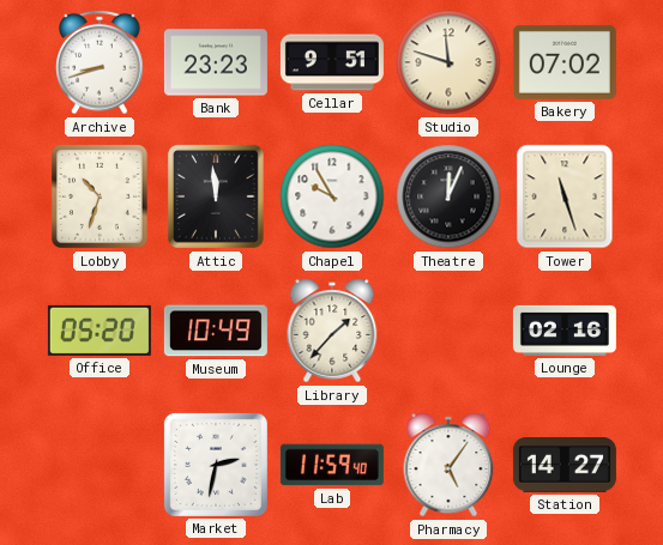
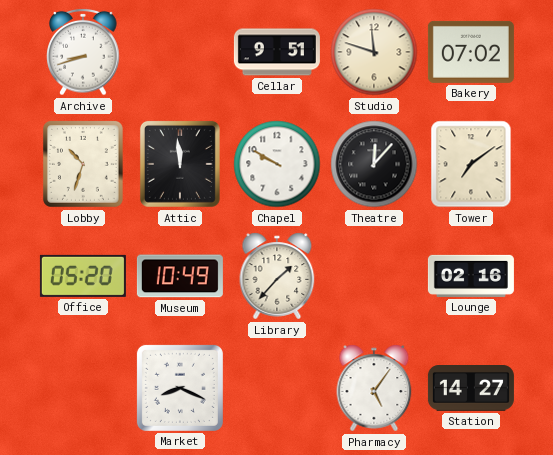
Bank: 23:23 -> none (216, 62)
Chapel: 9:55 -> 9:50 (277, 164)
Theatre: 12:04 -> 12:07 (374, 164)
Tower: 11:27 -> 7:09 (471, 164)
Market: 2:32 -> 8:19 (180, 388)
Lab: 11:59 -> none (332, 465)
